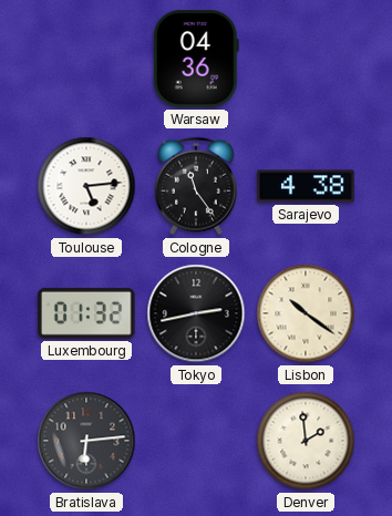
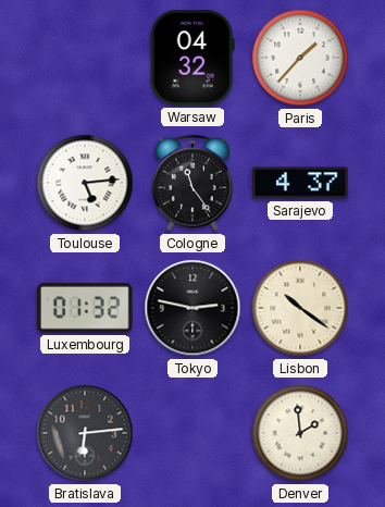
Warsaw: 04:36 -> 04:32 (192, 58)
Paris: none -> 1:37 (300, 58)
Sarajevo: 4:38 -> 4:37 (300, 183)
Tokyo: 2:43 -> 2:47 (192, 308)
